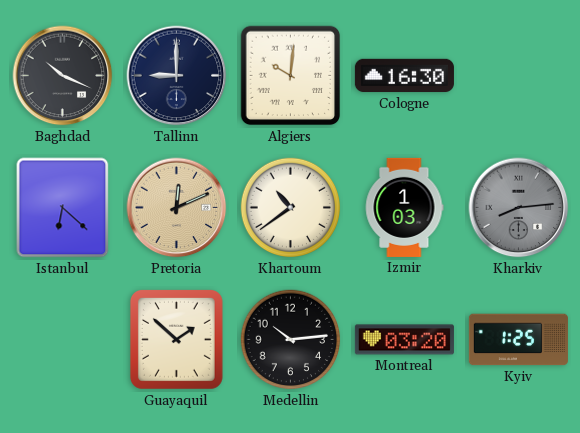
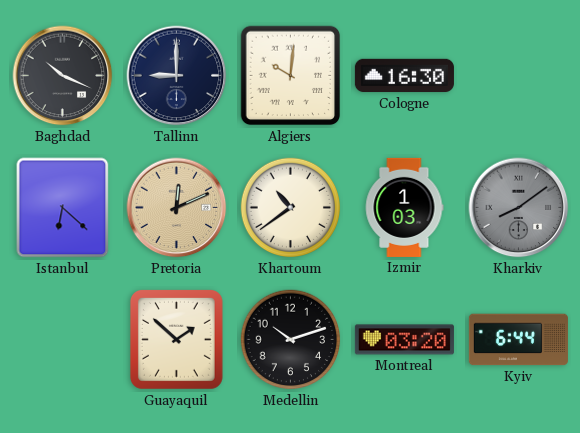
Kharkiv: 8:14 -> 8:09 (519, 208)
Medellin: 10:14 -> 10:12 (291, 340)
Kyiv: 1:25 -> 6:44 (518, 340)
